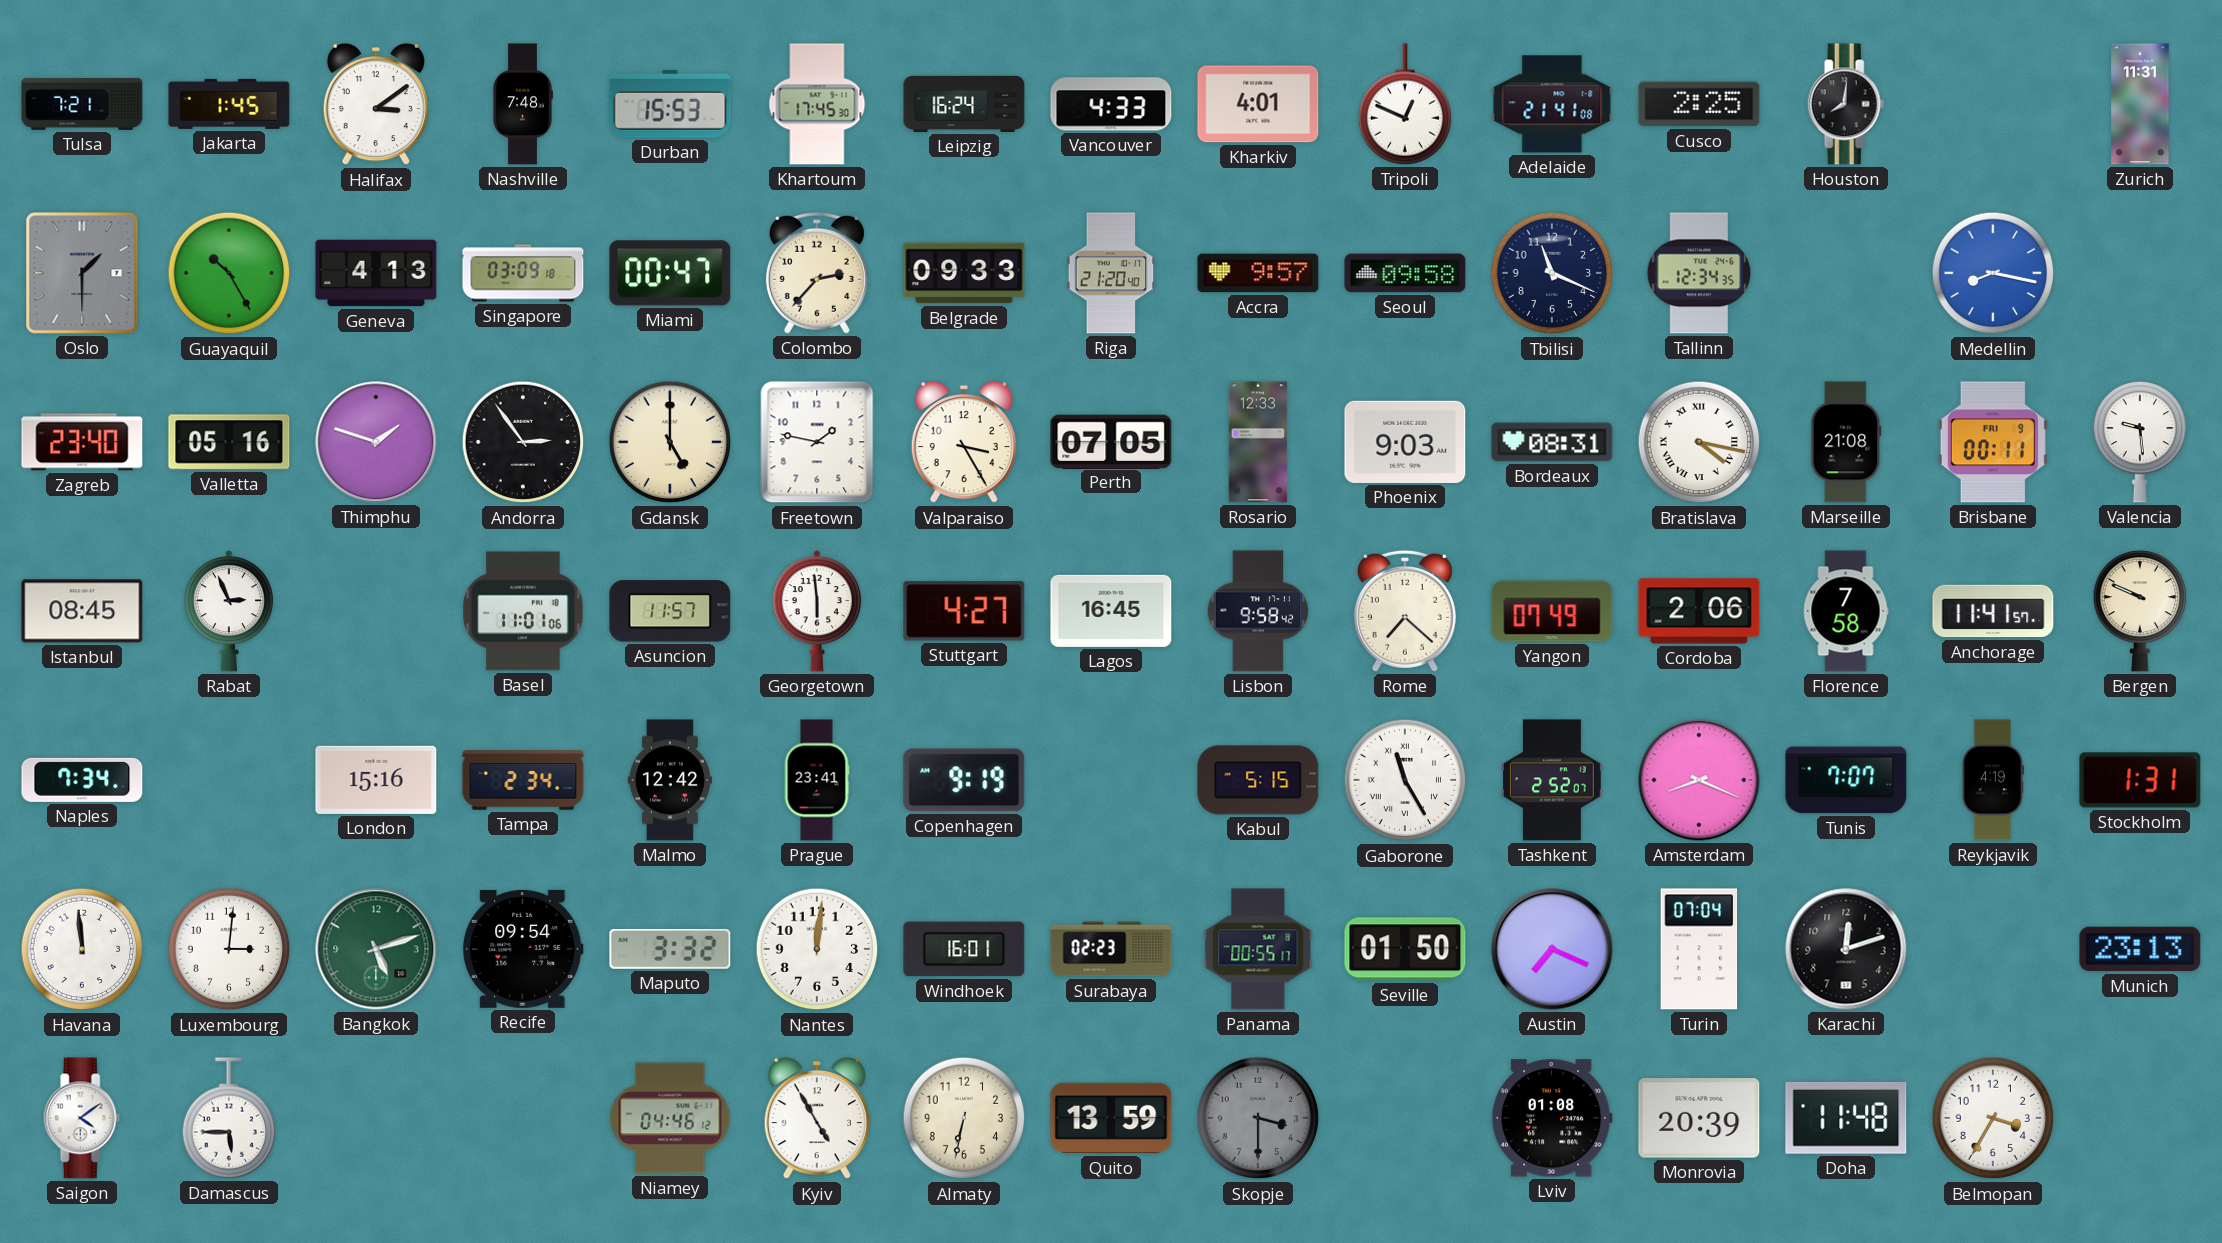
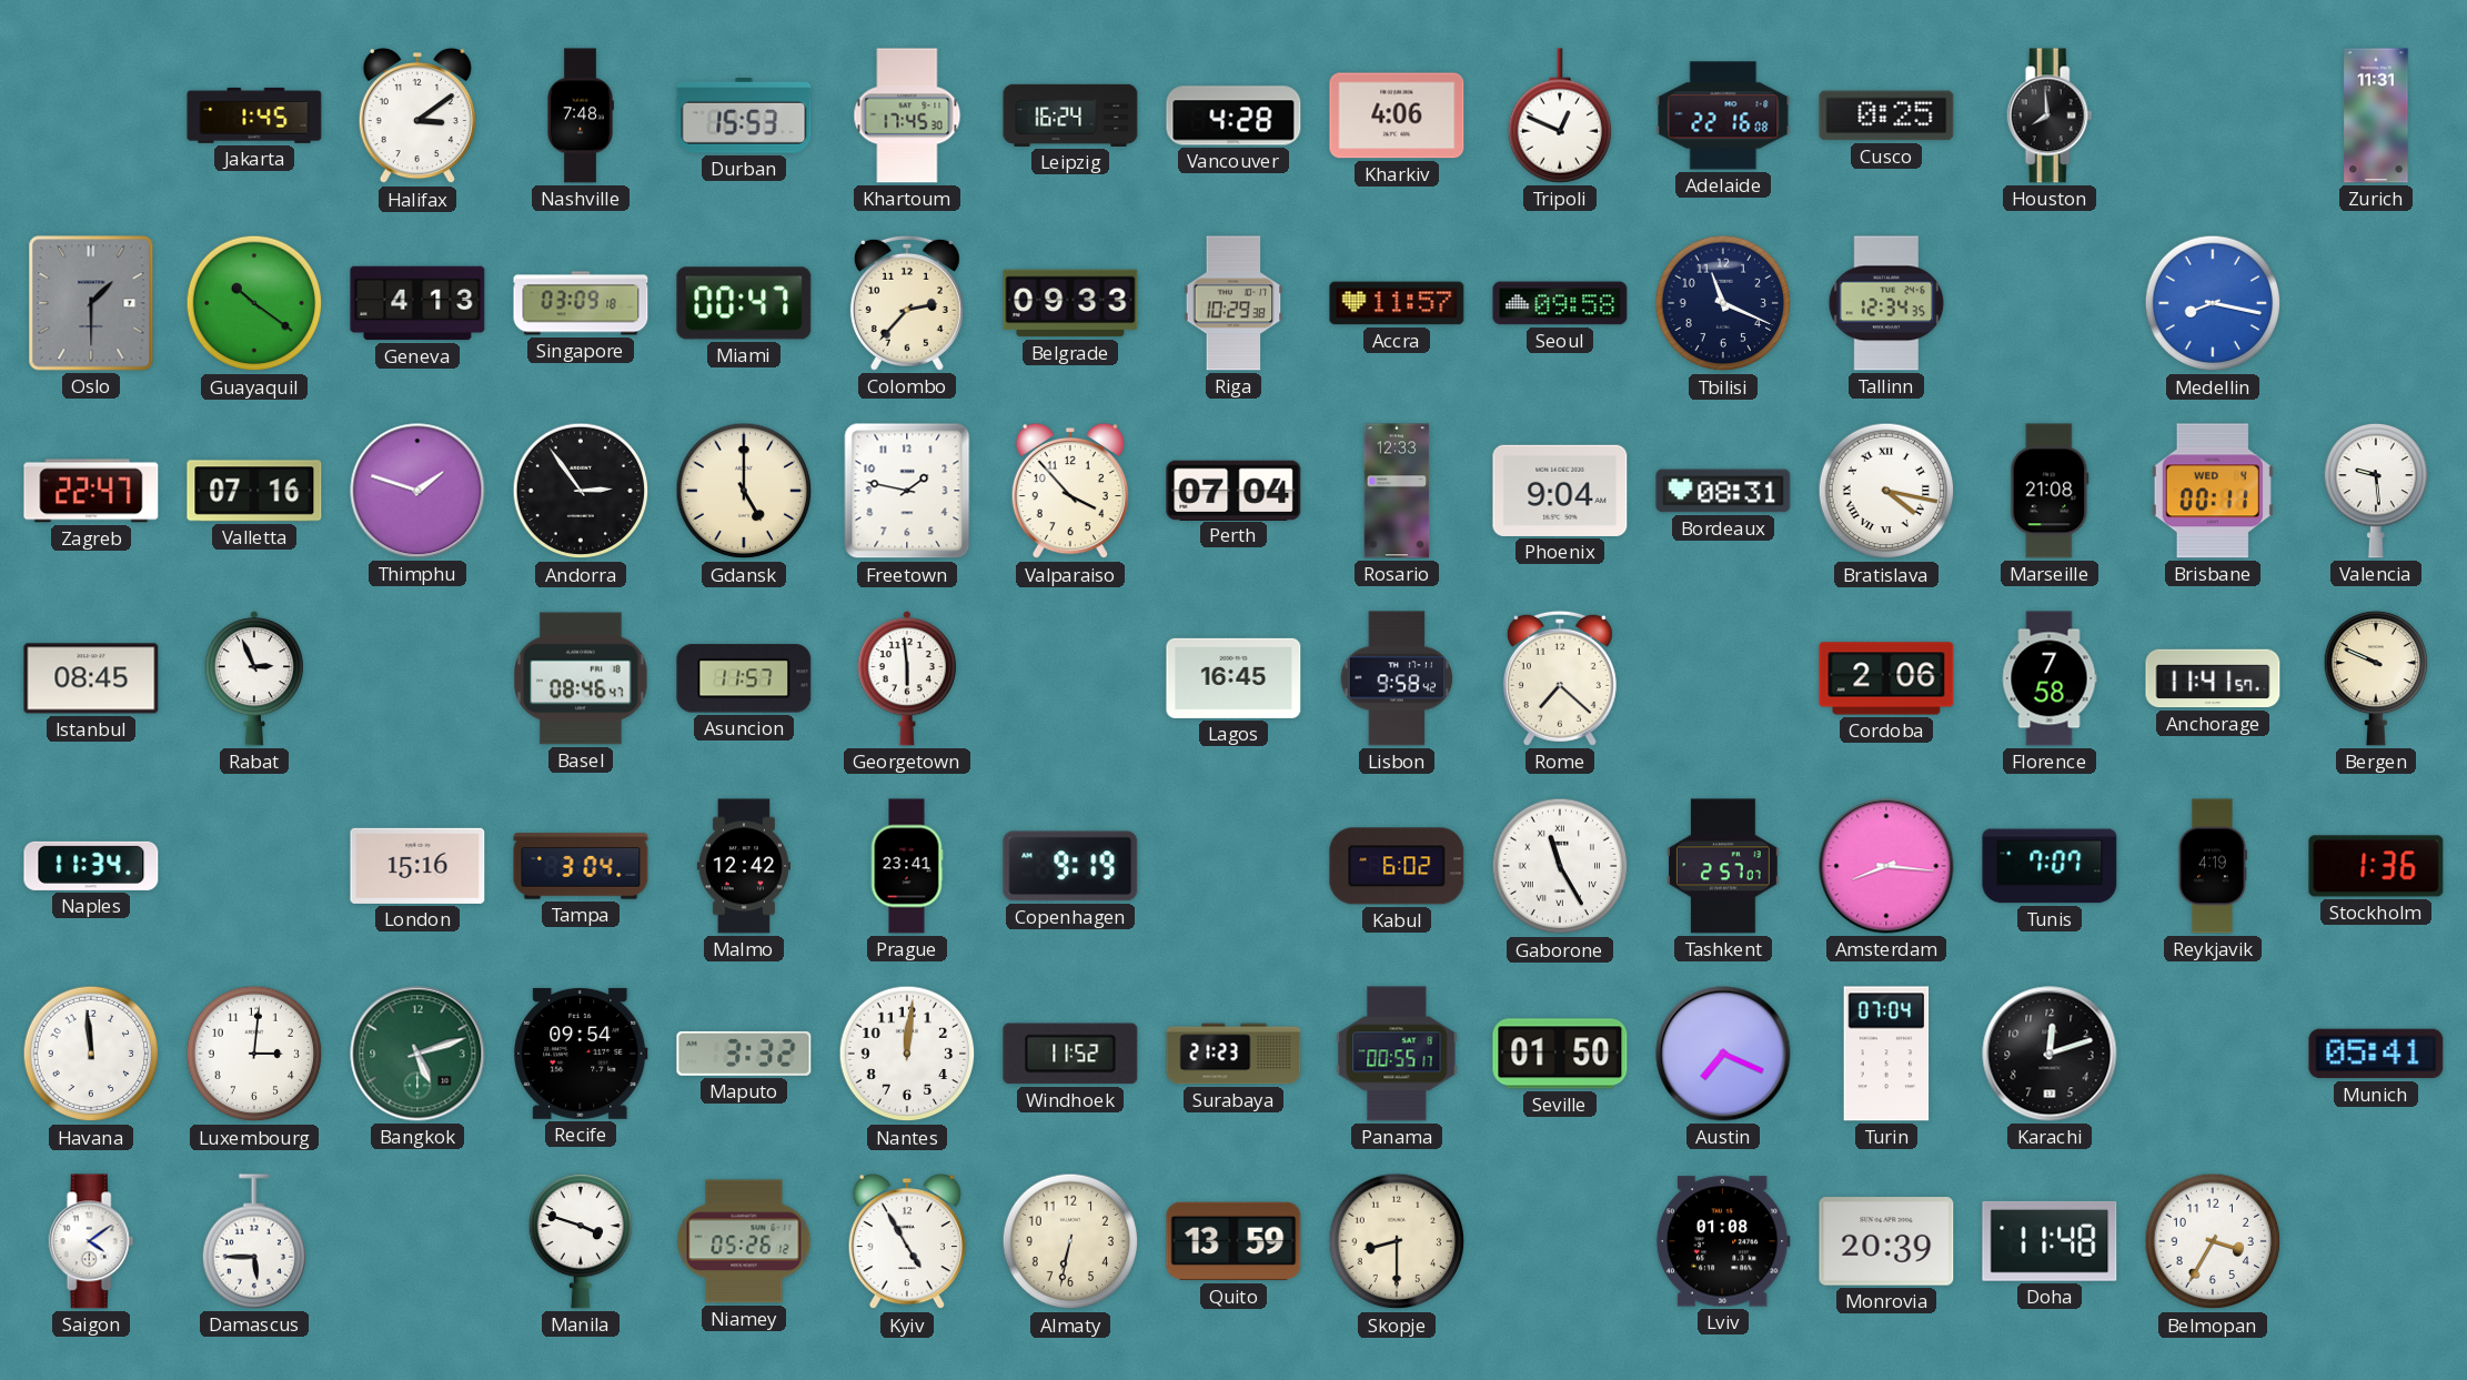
Tulsa: 7:21 -> none (82, 104)
Vancouver: 4:33 -> 4:28 (1233, 115)
Kharkiv: 4:01 -> 4:06 (1397, 115)
Adelaide: 21:41 -> 22:16 (1723, 115)
Cusco: 2:25 -> 0:25 (1886, 115)
Houston: 8:01 -> 7:59 (2050, 115)
Guayaquil: 10:25 -> 10:21 (254, 303)
Riga: 21:20 -> 10:29 (1233, 303)
Accra: 9:57 -> 11:57 (1397, 303)
Zagreb: 23:40 -> 22:47 (91, 491)
Valletta: 05:16 -> 07:16 (254, 491)
Valparaiso: 3:25 -> 3:53 (1070, 491)
Perth: 07:05 -> 07:04 (1233, 490)
Phoenix: 9:03 -> 9:04 (1560, 491)
Brisbane date: FRI 9 -> WED 4 (2213, 491)
Basel: 11:01 -> 08:46 (581, 678)
Stuttgart: 4:27 -> none (964, 611)
Yangon: 07:49 -> none (1552, 611)
Naples: 7:34 -> 11:34 (91, 866)
Tampa: 2:34 -> 3:04 (581, 866)
Kabul: 5:15 -> 6:02 (1397, 866)
Tashkent: 2:52 -> 2:57 (1724, 866)
Amsterdam: 8:19 -> 8:16 (1886, 866)
Stockholm: 1:31 -> 1:36 (2376, 866)
Windhoek: 16:01 -> 11:52 (1070, 1054)
Surabaya: 02:23 -> 21:23 (1233, 1054)
Munich: 23:13 -> 05:41 (2376, 1054)
Manila: none -> 3:48 (581, 1241)
Niamey: 04:46 -> 05:26 (744, 1241)
Skopje: 3:30 -> 8:30 (1397, 1241)
Skopje dial: grey -> cream (1397, 1241)
